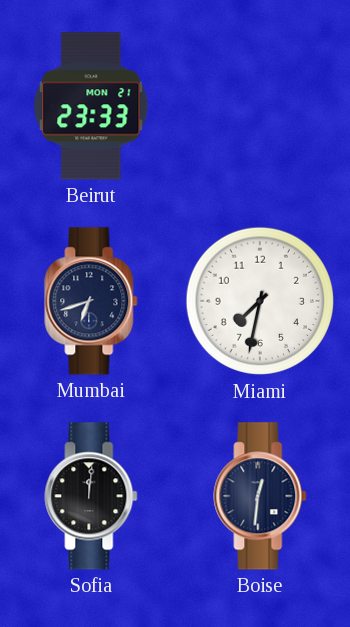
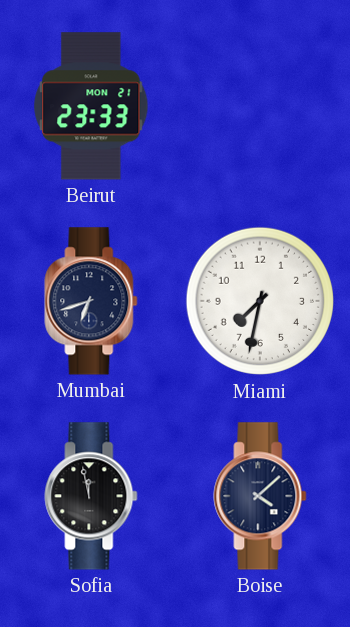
Sofia: 12:01 -> 11:58 (91, 496)
Boise: 12:31 -> 4:08 (260, 496)
